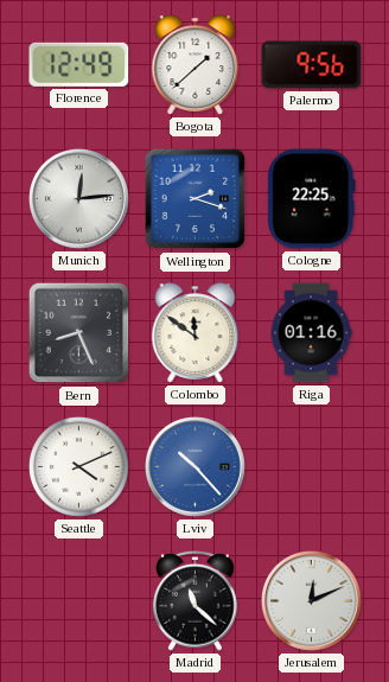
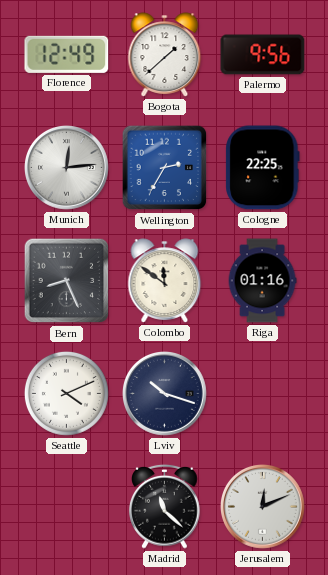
Wellington: 2:18 -> 2:35 (165, 168)
Lviv: 10:23 -> 10:18 (165, 394)
Lviv dial: blue -> navy (165, 394)
